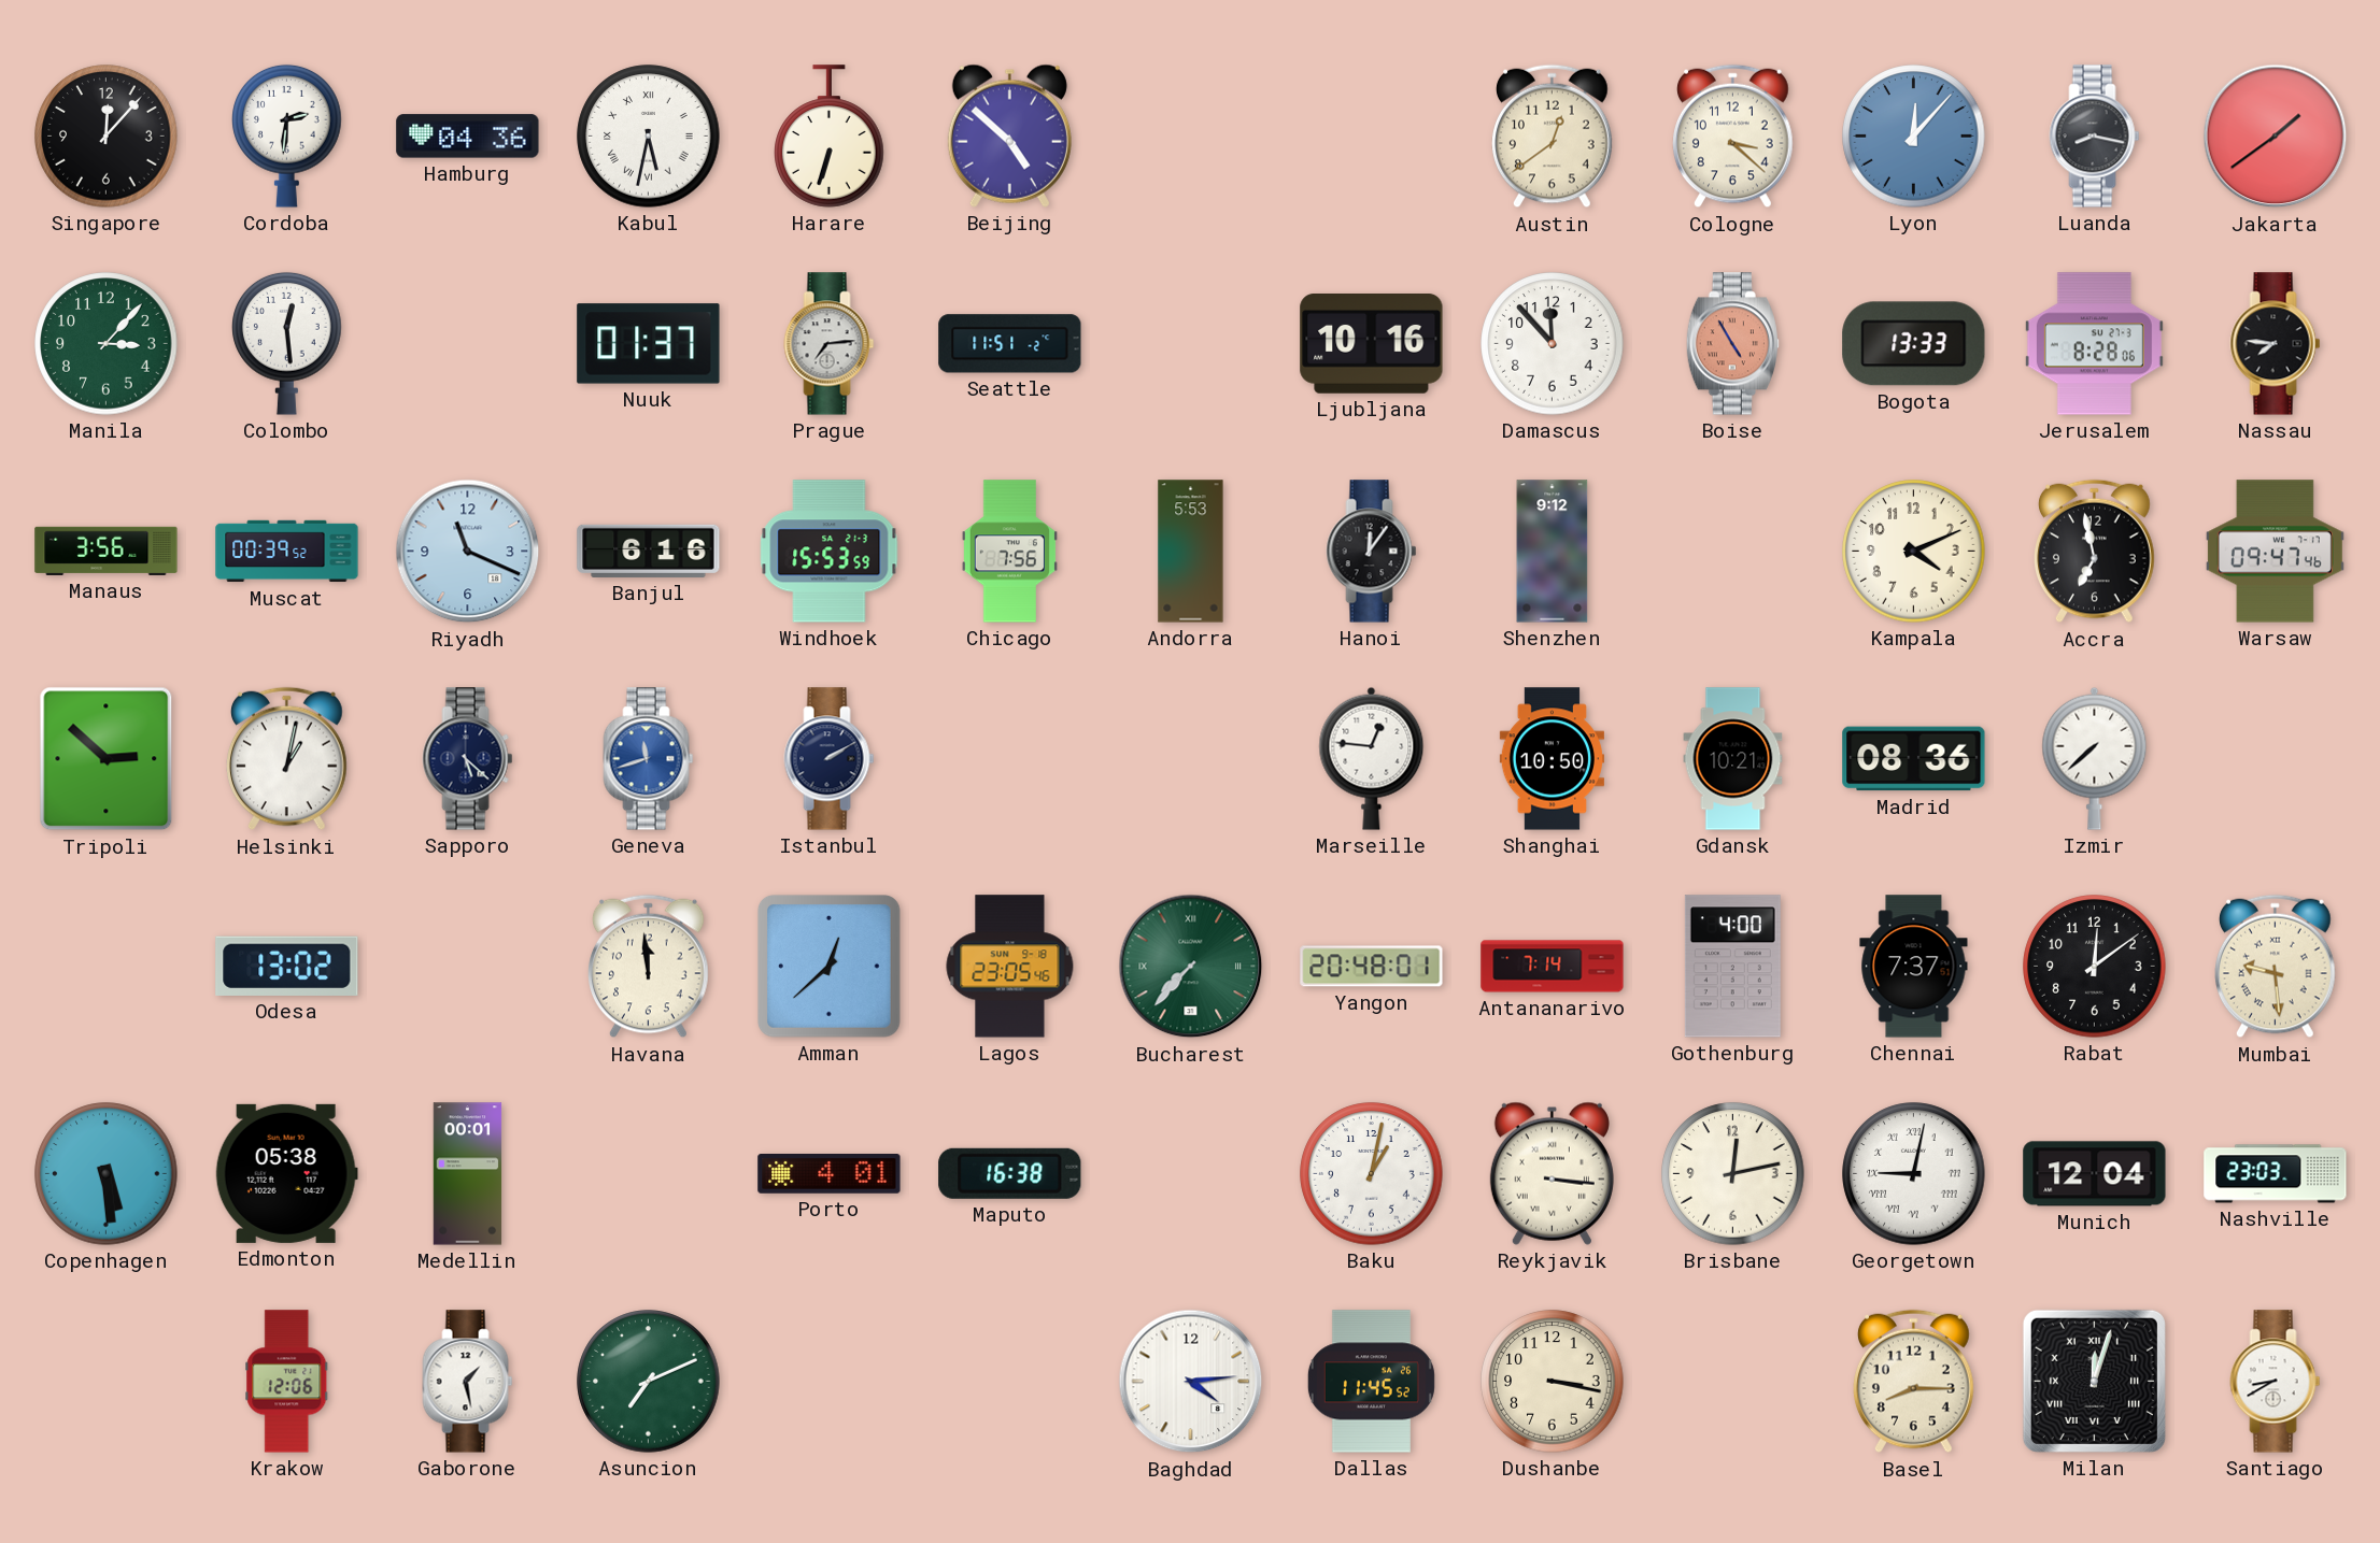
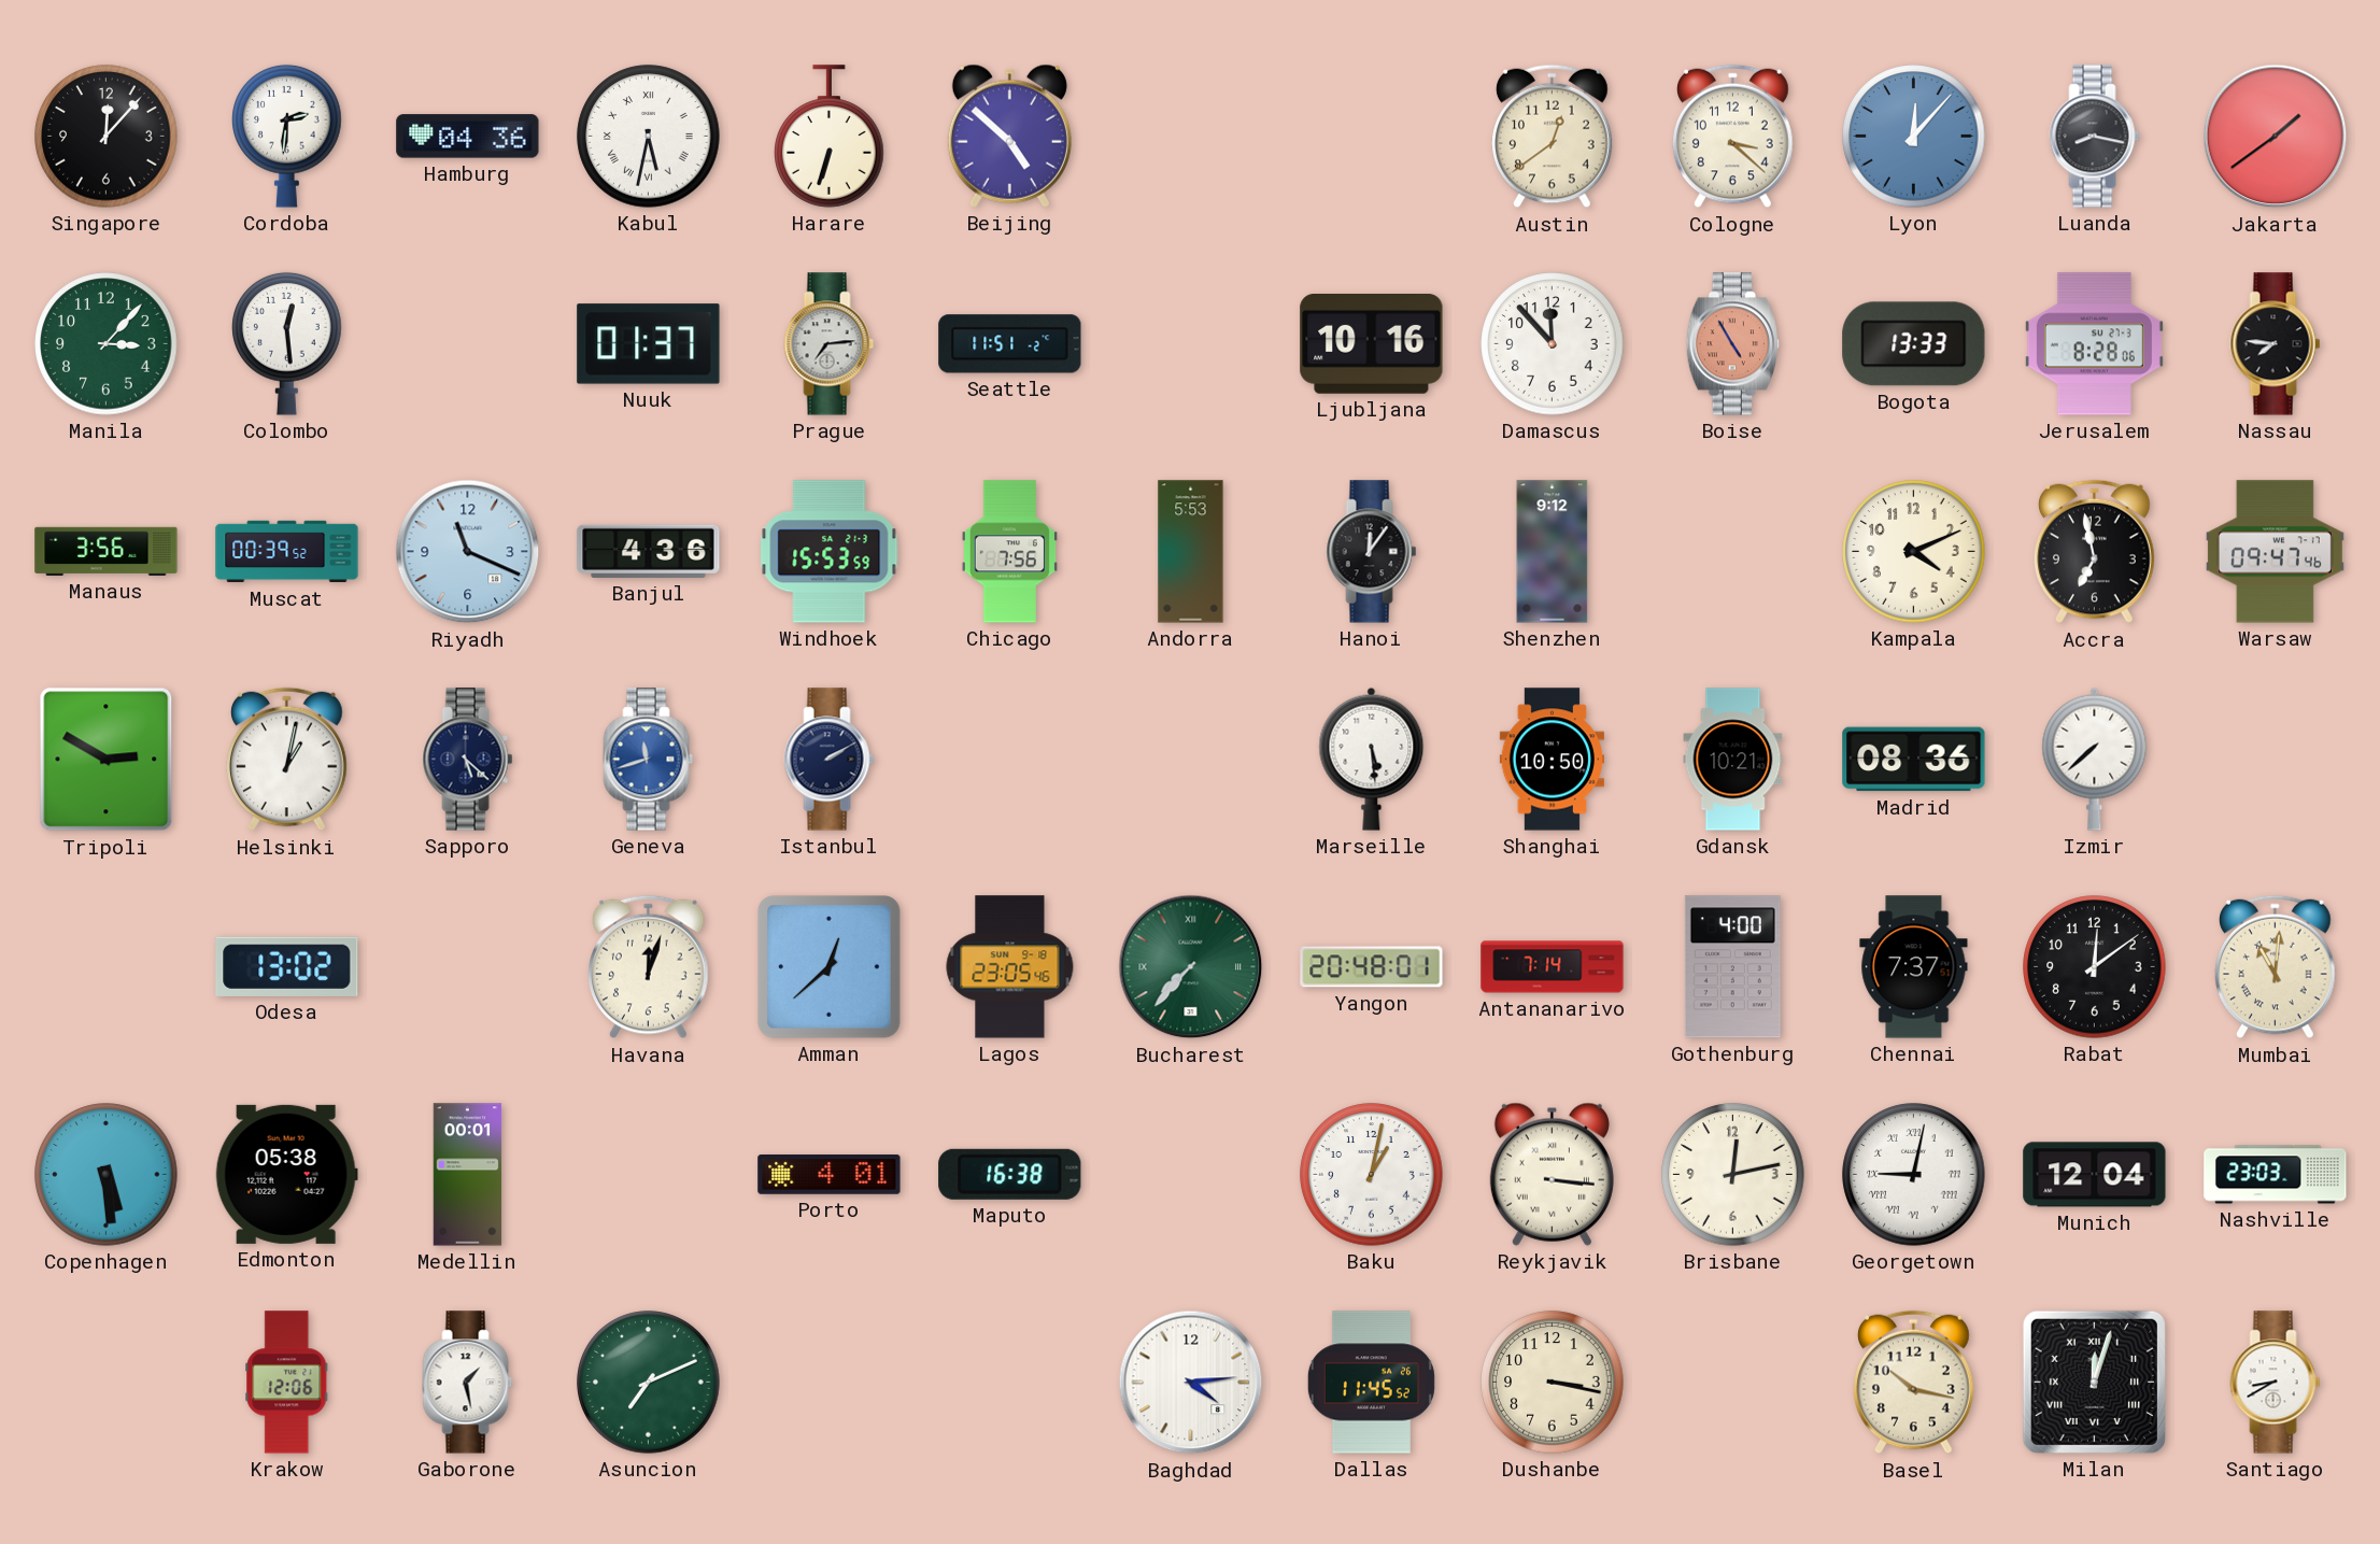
Banjul: 6:16 -> 4:36 (649, 551)
Tripoli: 2:52 -> 2:50 (107, 760)
Marseille: 12:46 -> 5:29 (1372, 759)
Havana: 11:59 -> 12:03 (649, 967)
Mumbai: 9:29 -> 11:01 (2276, 967)
Basel: 8:15 -> 10:17 (1914, 1383)
